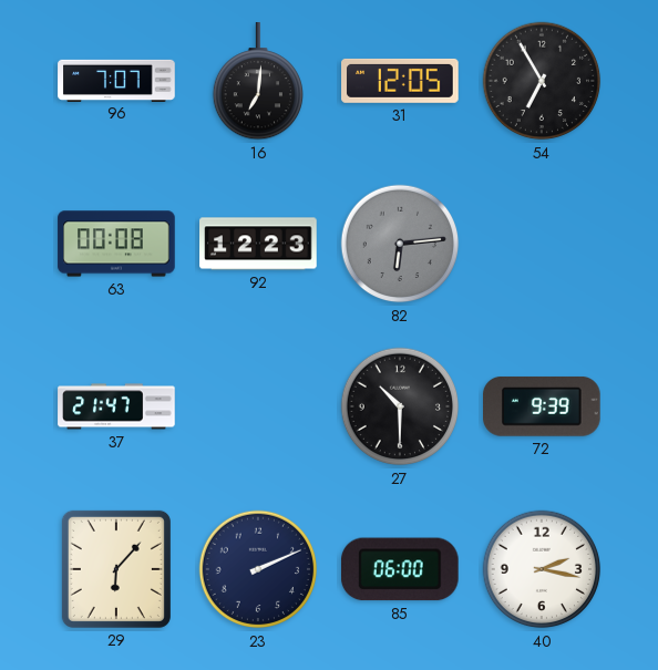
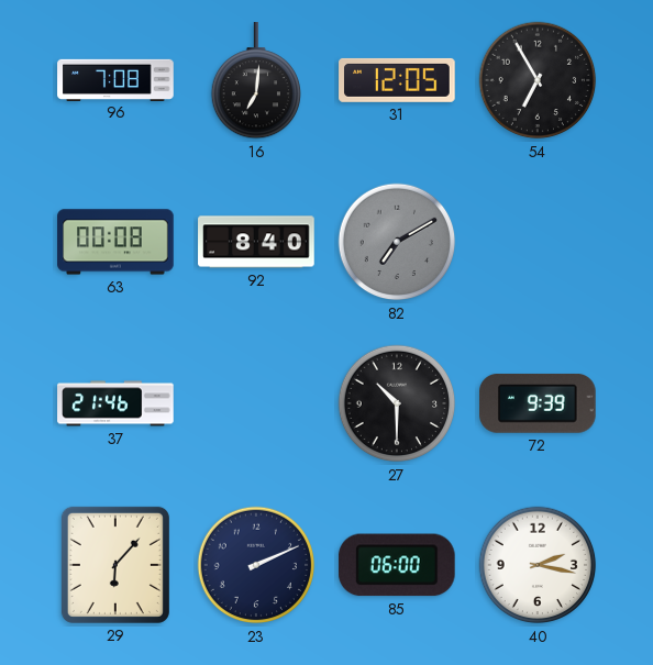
96: 7:07 -> 7:08 (115, 79)
92: 12:23 -> 8:40 (256, 242)
82: 6:14 -> 7:10 (397, 242)
37: 21:47 -> 21:46 (115, 403)
